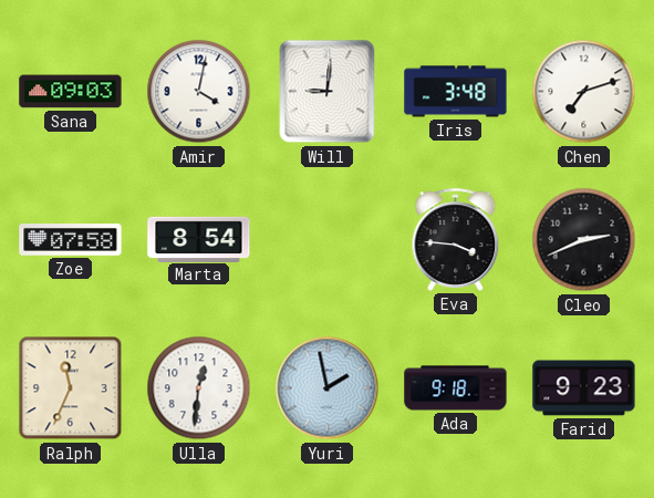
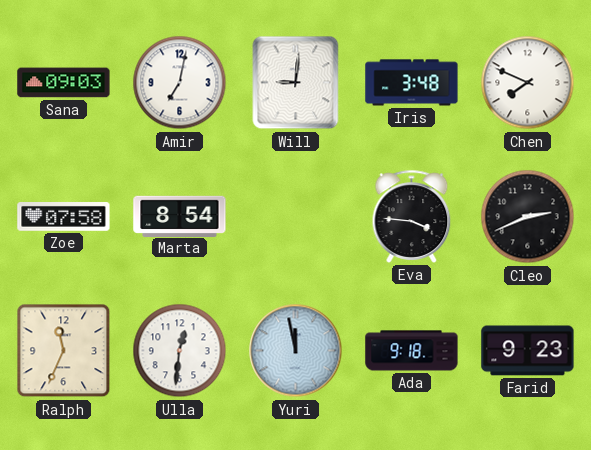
Amir: 4:02 -> 7:02 (180, 83)
Chen: 7:12 -> 7:49 (528, 83)
Yuri: 1:58 -> 11:58 (296, 351)
